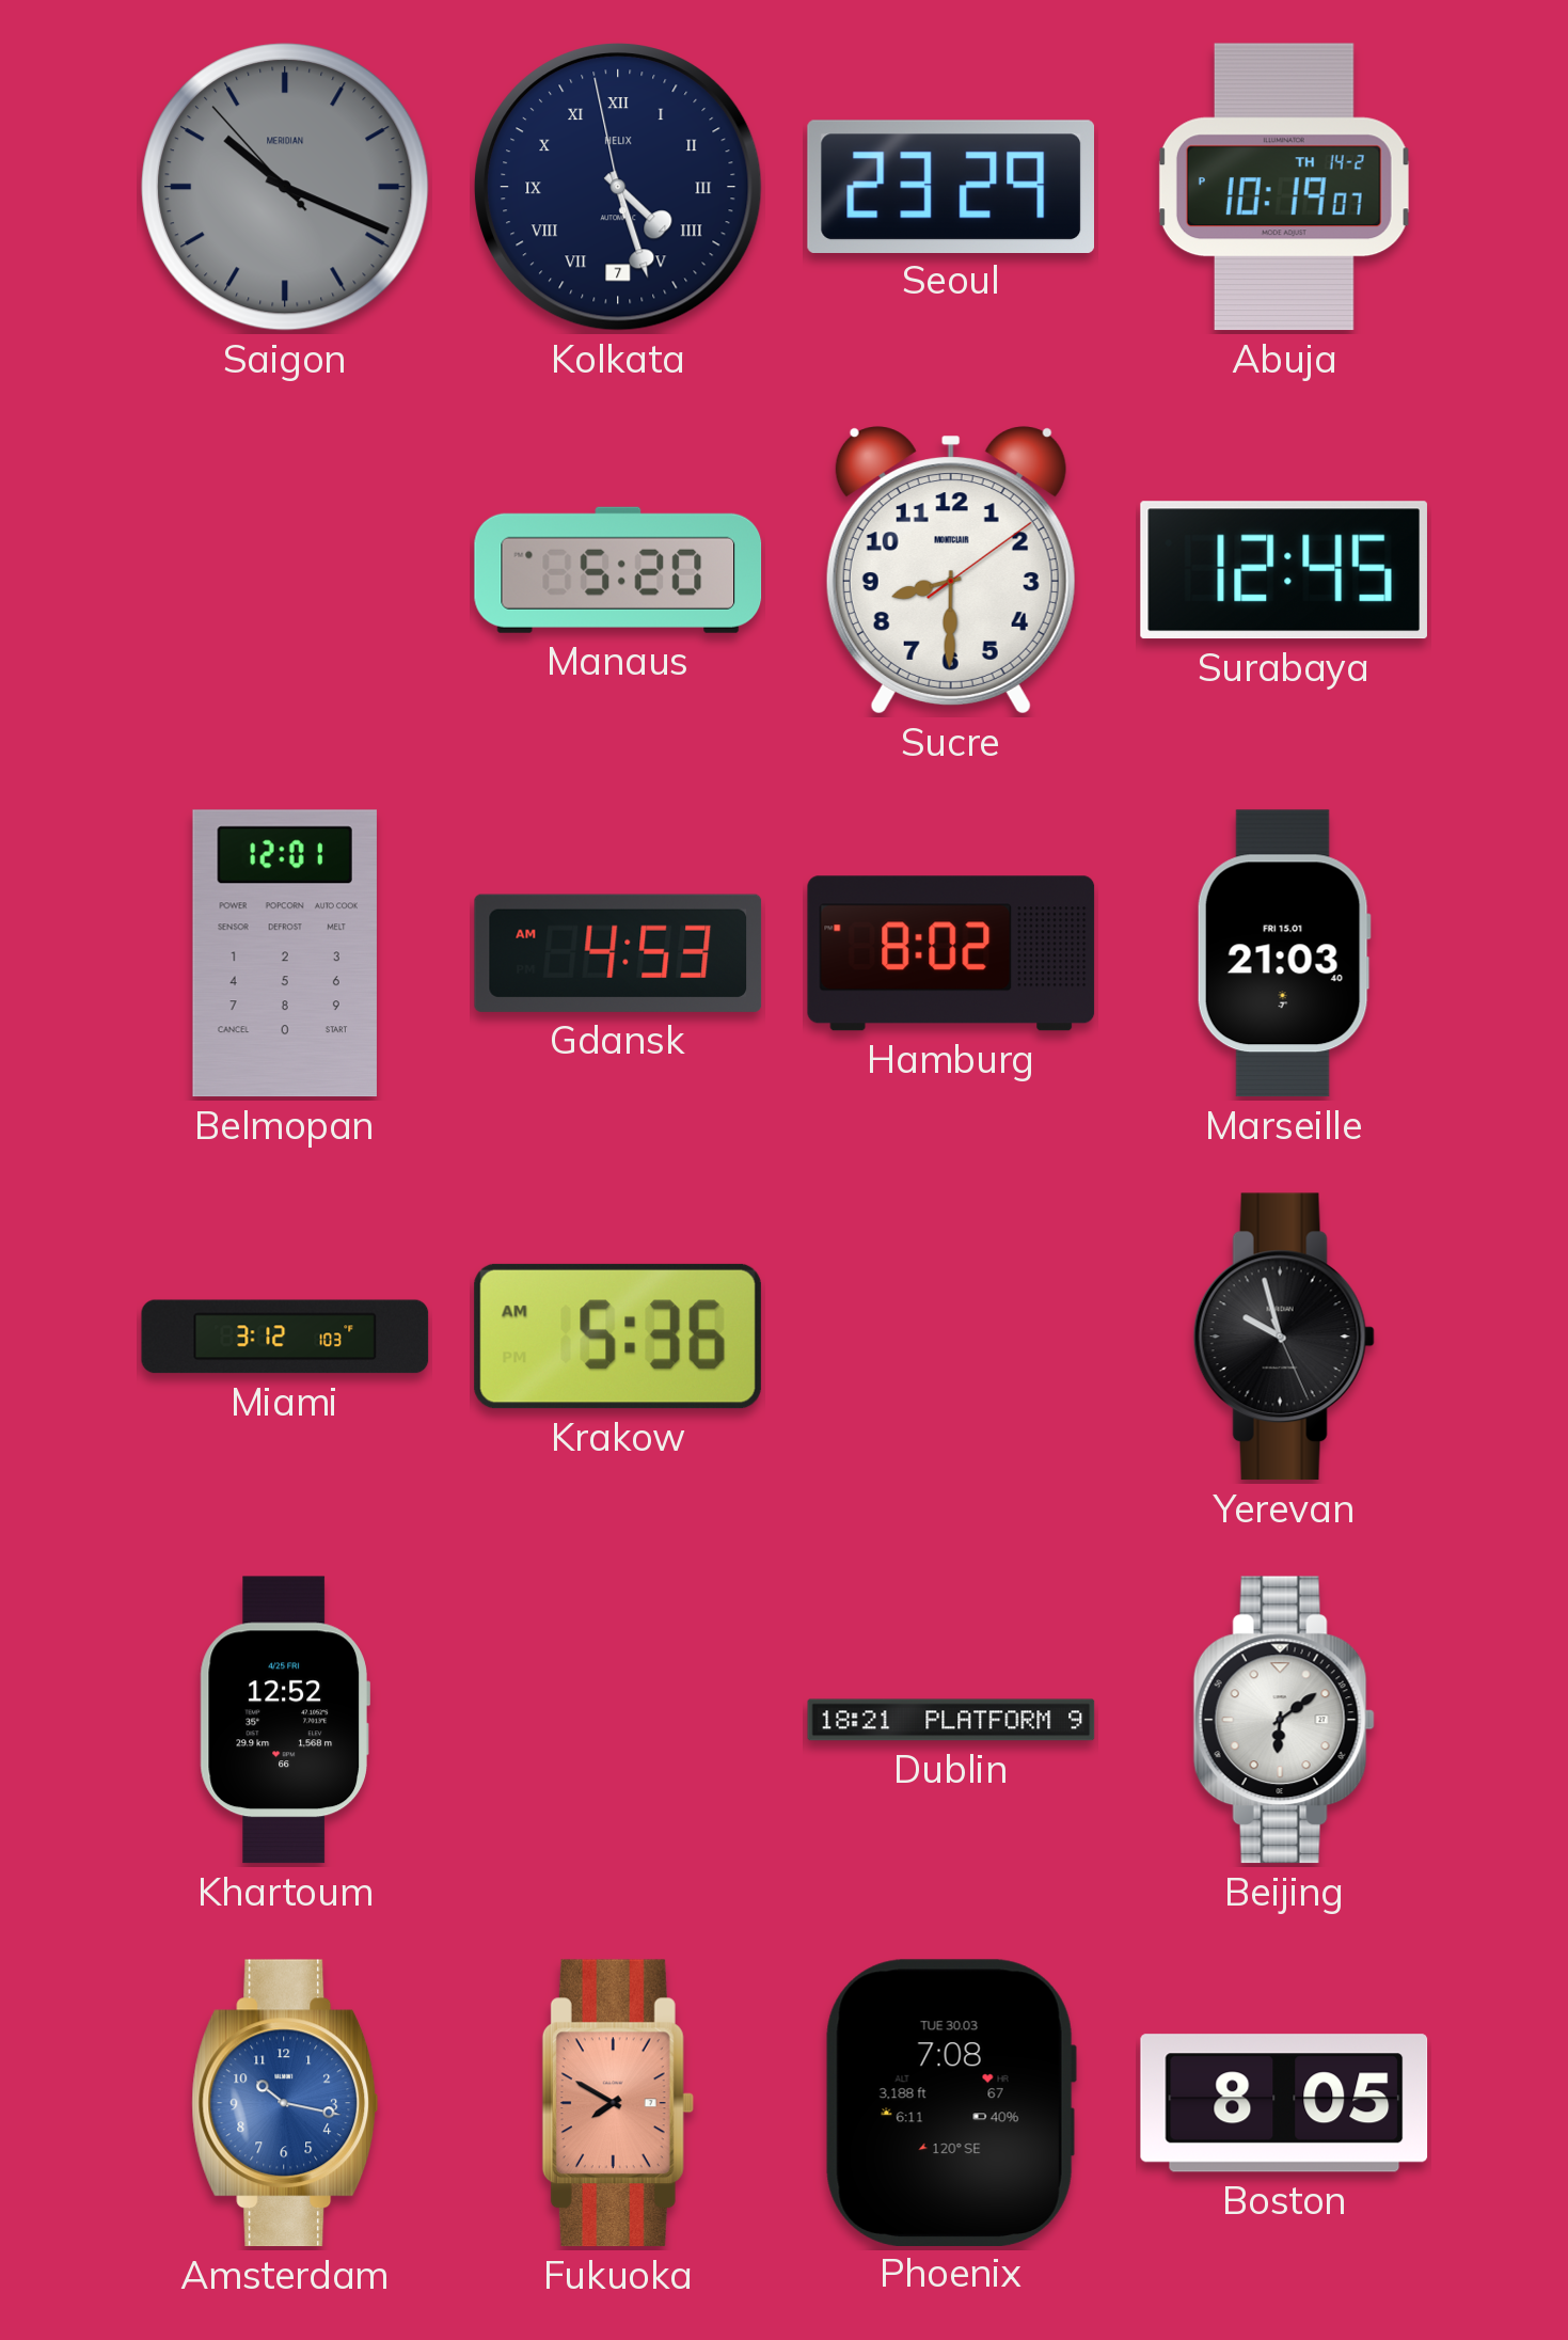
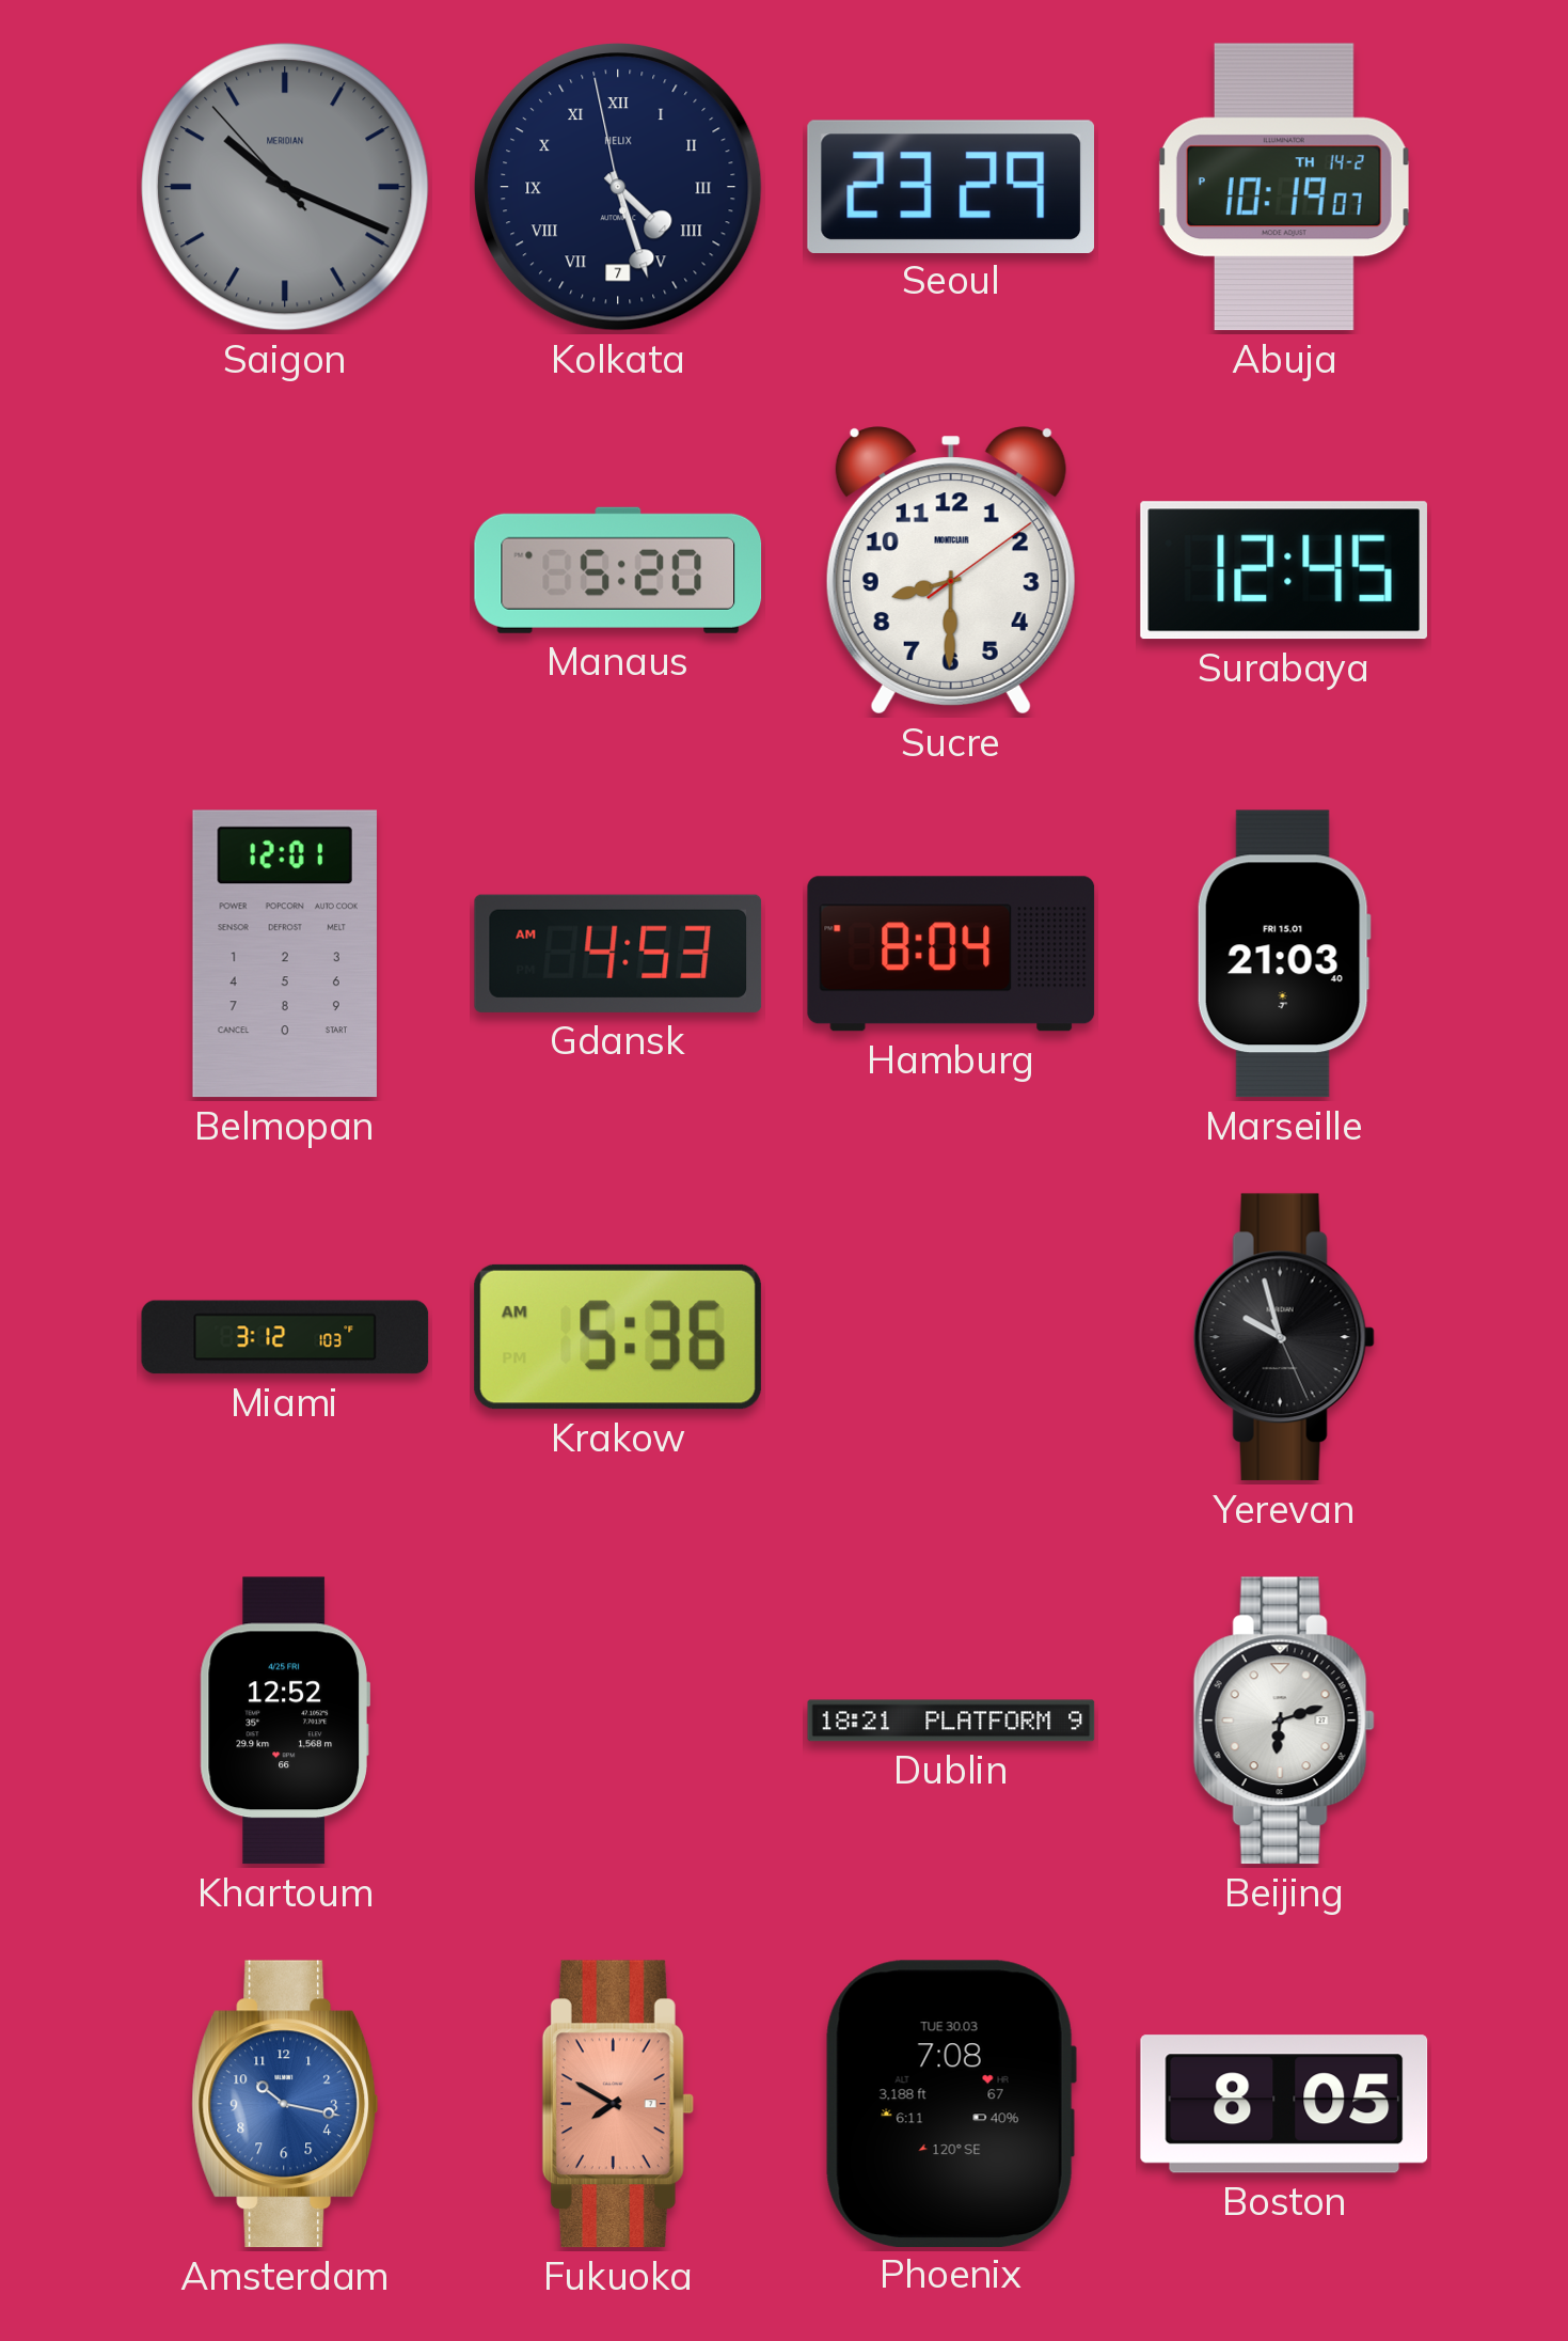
Hamburg: 8:02 -> 8:04 (951, 954)
Beijing: 6:09 -> 6:12 (1284, 1721)
